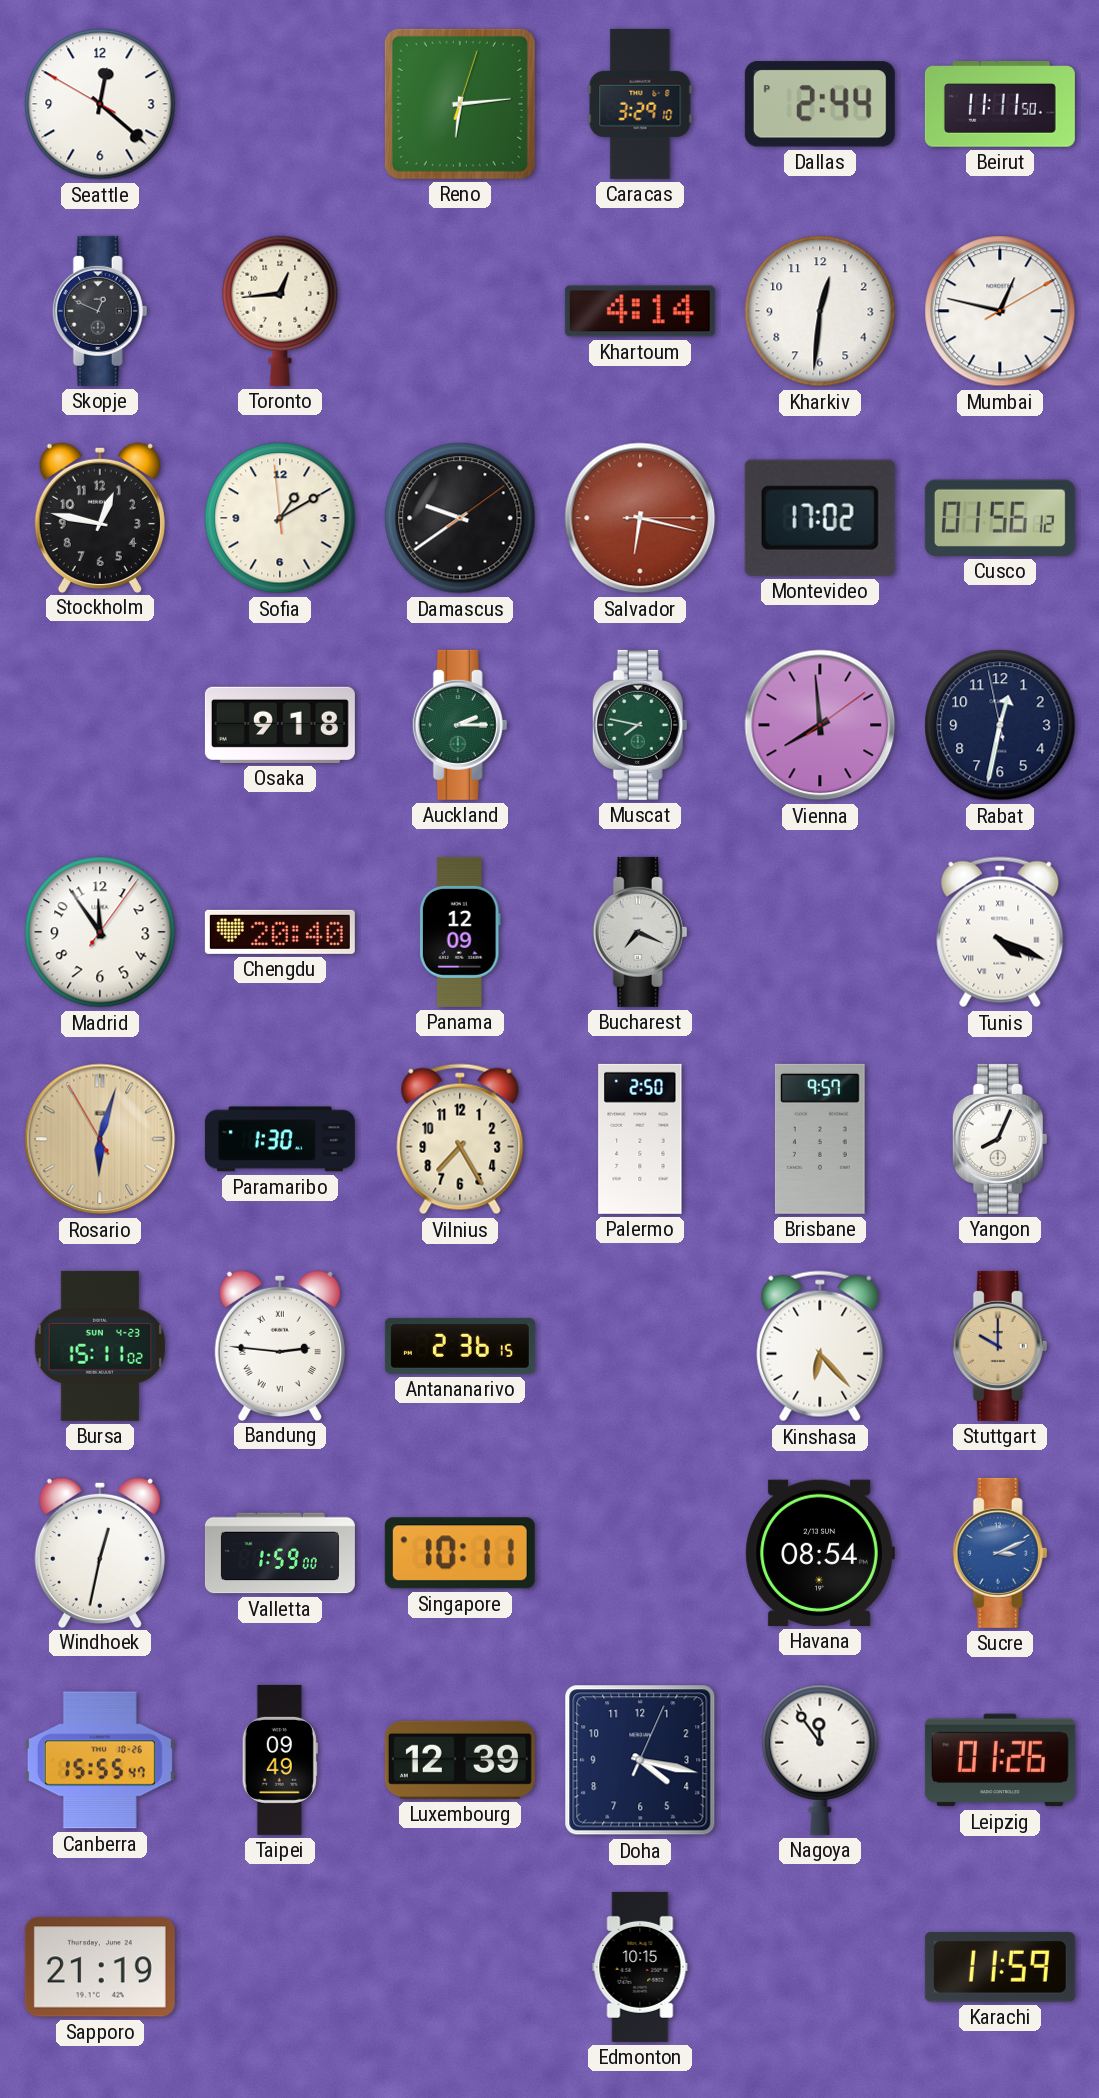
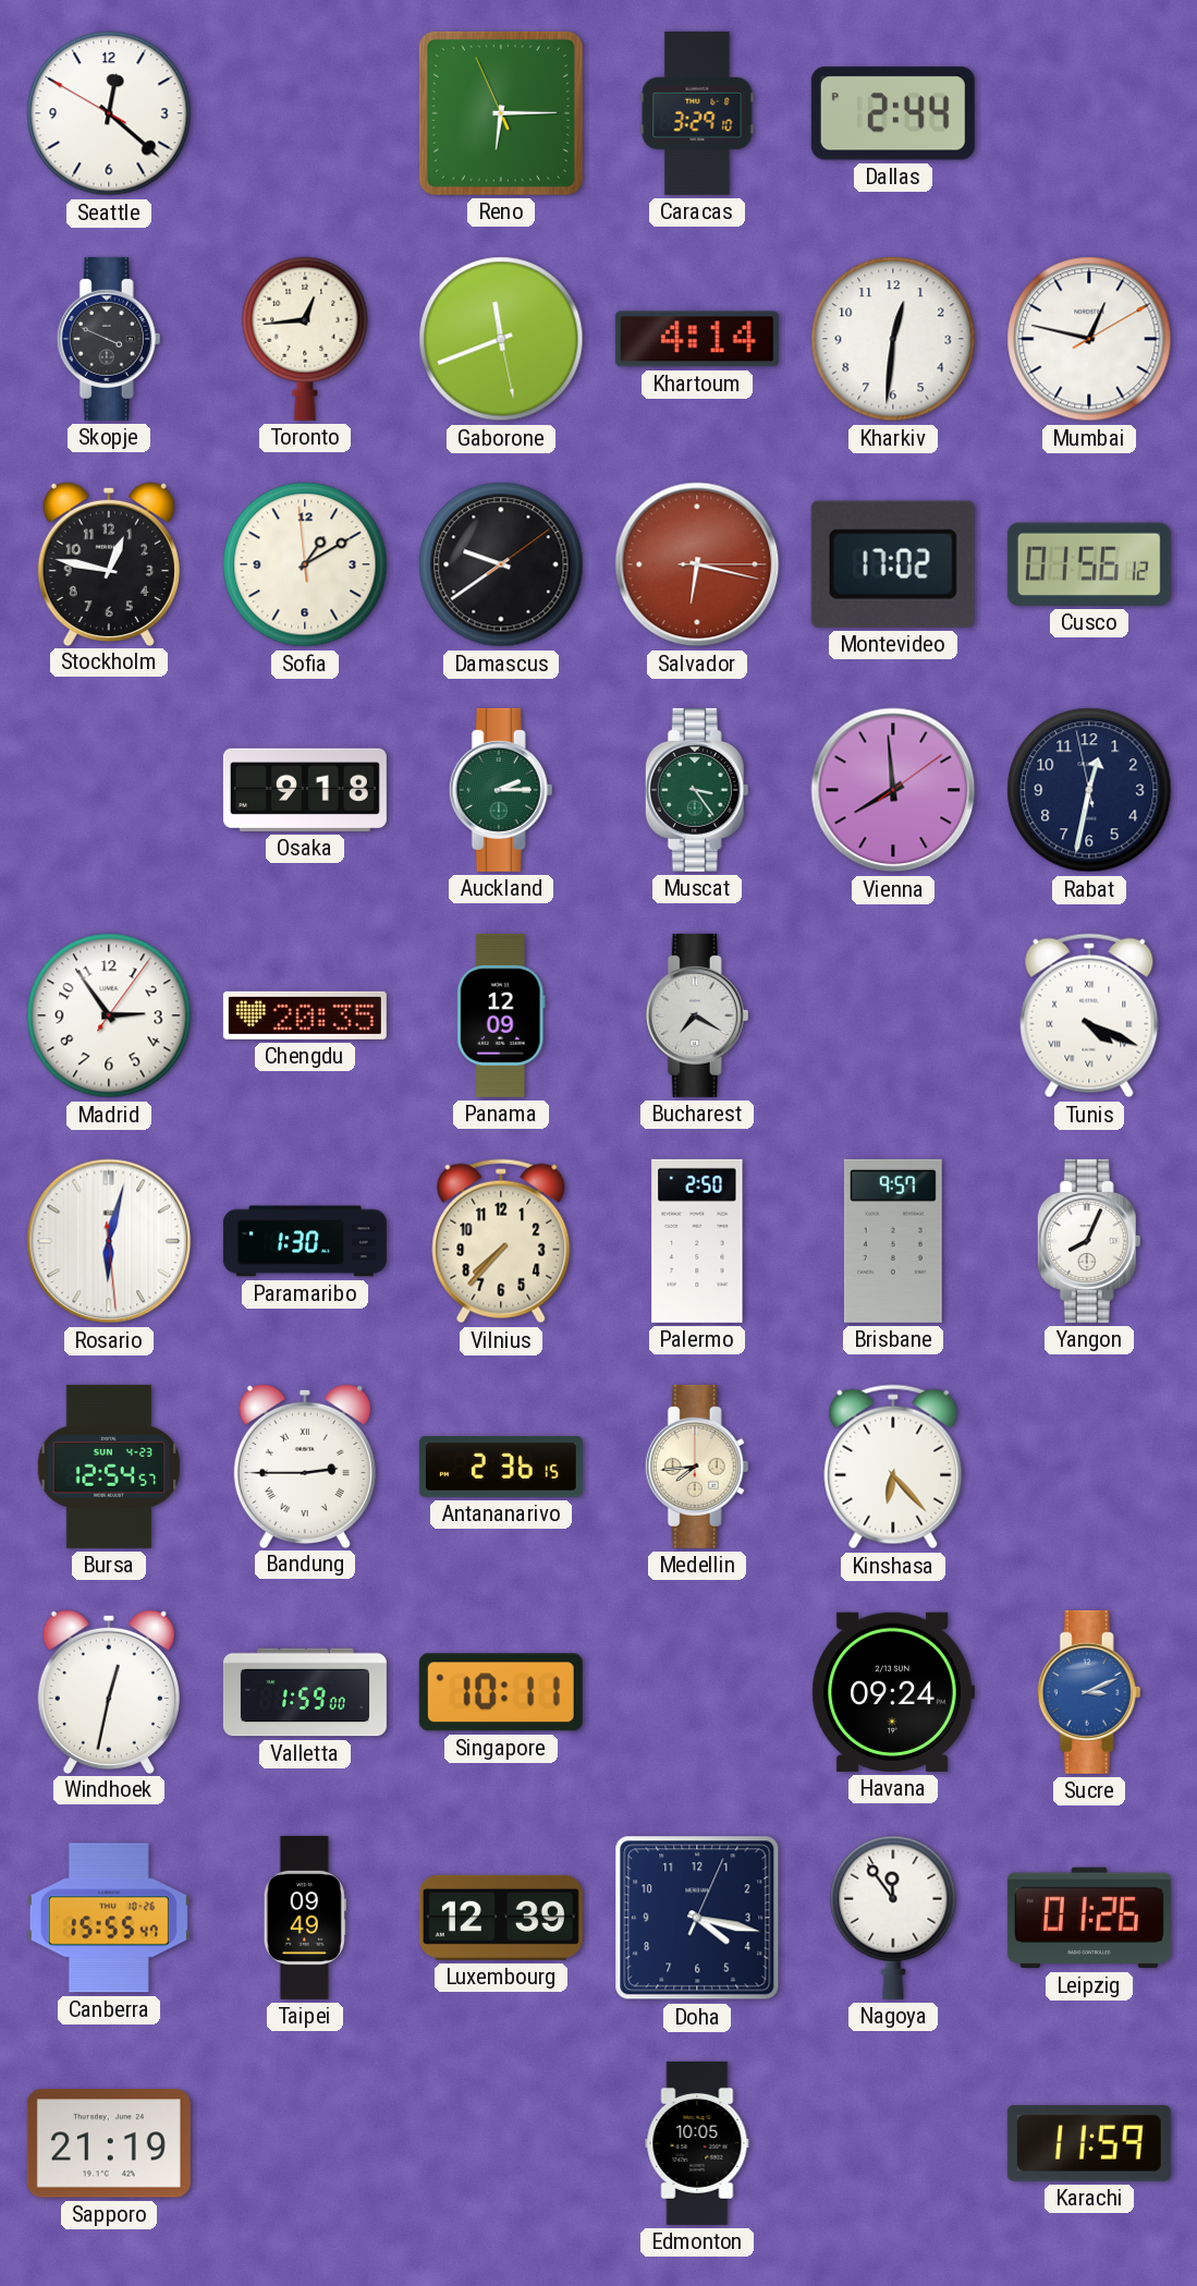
Reno: 6:14:03 -> 6:14:56 (501, 113)
Beirut: 11:11 -> none (1000, 104)
Skopje: 12:49 -> 3:49 (109, 339)
Gaborone: none -> 11:41 (501, 339)
Muscat: 7:47 -> 3:24 (697, 790)
Madrid: 11:54 -> 2:54 (109, 1016)
Chengdu: 20:40 -> 20:35 (305, 1016)
Bucharest: 7:19 -> 7:20 (697, 1016)
Rosario: 6:02:55 -> 6:02:29 (109, 1241)
Rosario dial: champagne -> white (109, 1241)
Vilnius: 7:25 -> 7:37 (501, 1241)
Bursa: 15:11 -> 12:54 (109, 1467)
Bandung: 2:46 -> 2:45 (305, 1466)
Medellin: none -> 7:44 (697, 1467)
Stuttgart: 10:00 -> none (1000, 1346)
Havana: 08:54 -> 09:24 (893, 1692)
Edmonton: 10:15 -> 10:05 (697, 2143)
